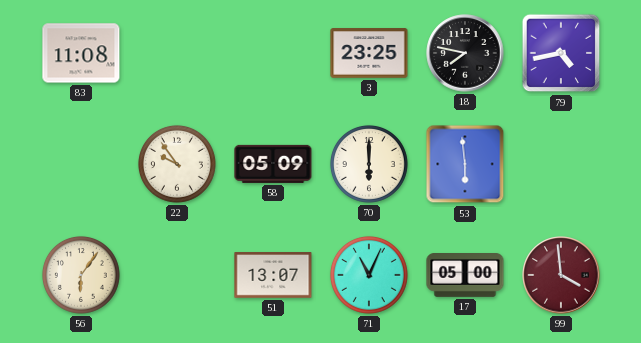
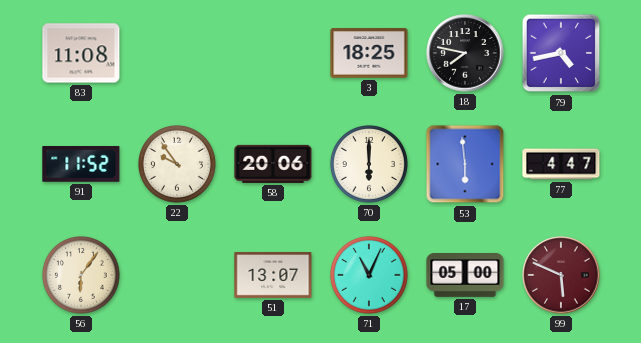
3: 23:25 -> 18:25 (369, 53)
91: none -> 11:52 (81, 165)
58: 05:09 -> 20:06 (273, 164)
77: none -> 4:47 (561, 164)
99: 3:59 -> 5:49 (561, 275)
